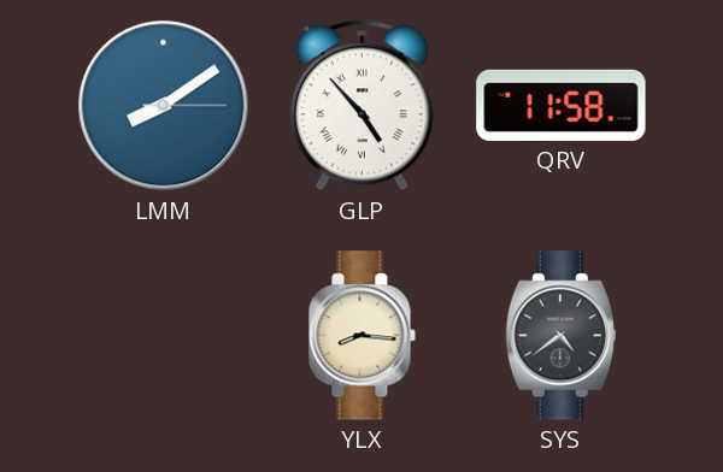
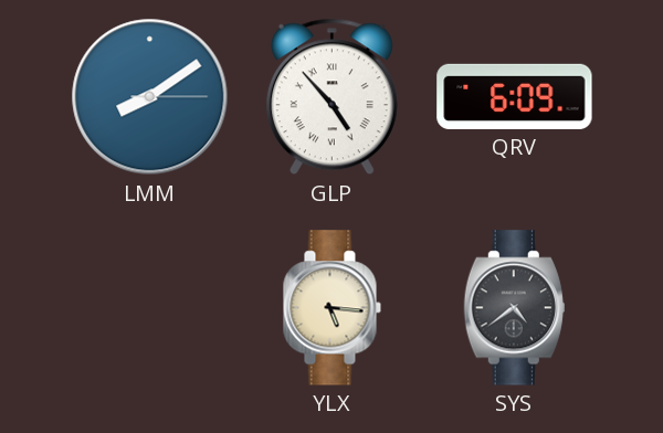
QRV: 11:58 -> 6:09 (515, 96)
YLX: 8:16 -> 5:16 (331, 308)
